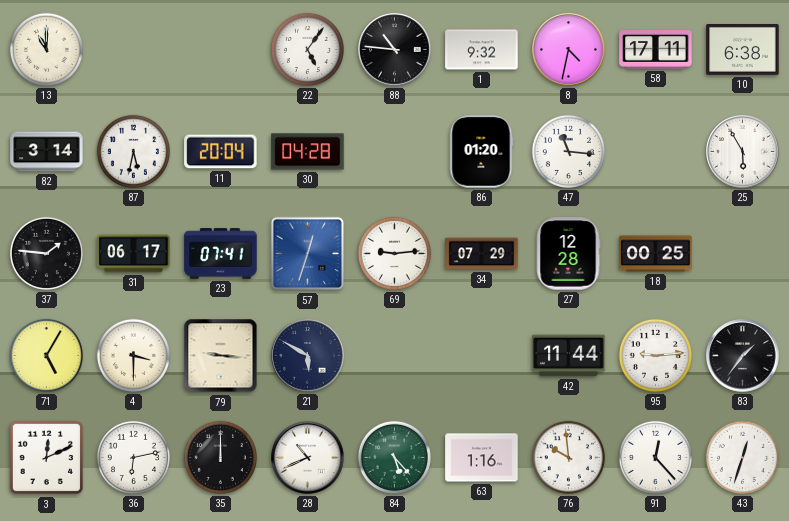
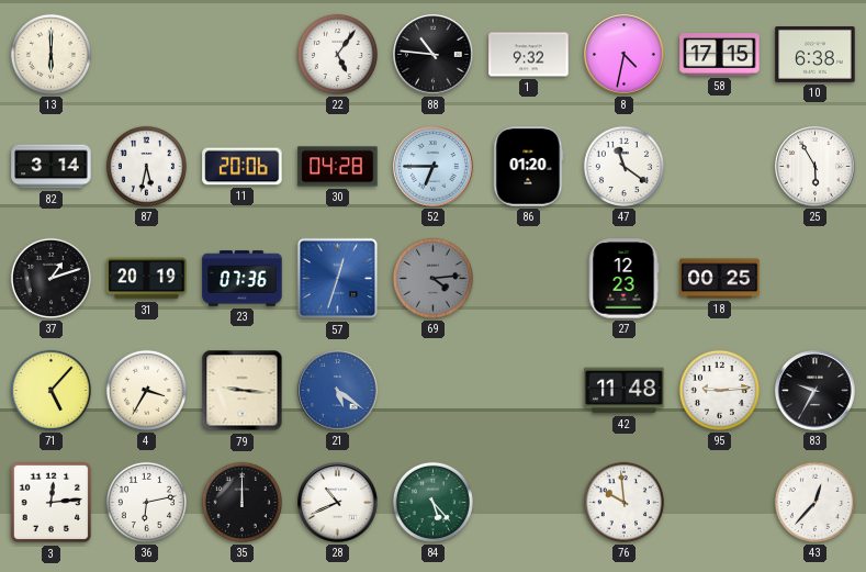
13: 11:00 -> 6:00 (50, 54)
58: 17:11 -> 17:15 (720, 55)
11: 20:04 -> 20:06 (243, 167)
52: none -> 6:45 (434, 167)
47: 11:16 -> 11:21 (623, 166)
37: 1:46 -> 1:12 (50, 278)
31: 06:17 -> 20:19 (147, 279)
23: 07:41 -> 07:36 (243, 279)
69: 9:14 -> 4:14 (432, 278)
69 dial: white -> grey (432, 278)
34: 07:29 -> none (482, 254)
27: 12:28 -> 12:23 (623, 279)
71: 5:05 -> 5:07 (50, 390)
4: 3:30 -> 3:35 (146, 390)
21: 5:50 -> 5:21 (338, 391)
21 dial: navy -> blue (338, 391)
42: 11:44 -> 11:48 (625, 391)
83: 1:36 -> 9:35 (816, 391)
3: 12:11 -> 12:14 (52, 503)
63: 1:16 -> none (482, 458)
91: 12:23 -> none (655, 457)
43: 12:33 -> 12:37 (814, 502)
